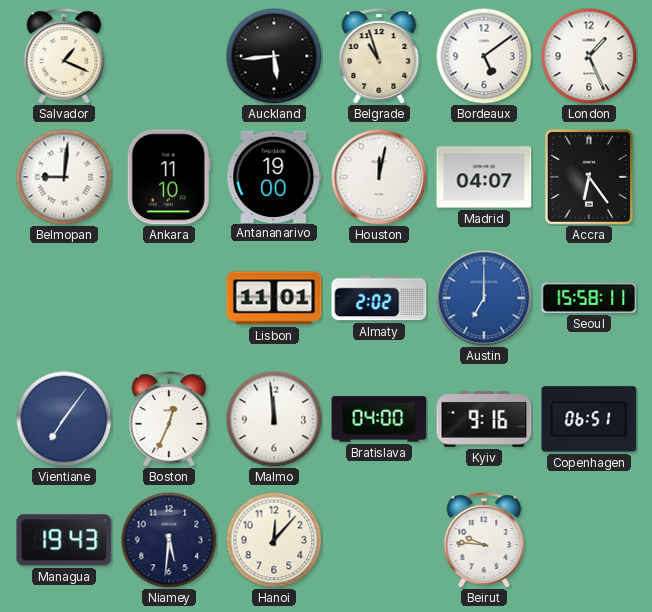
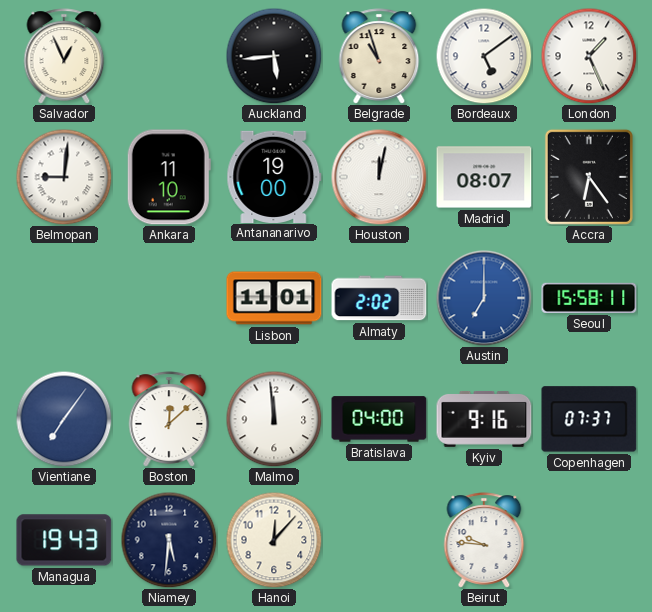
Salvador: 1:19 -> 12:56 (64, 56)
Madrid: 04:07 -> 08:07 (484, 177)
Boston: 12:34 -> 12:08 (169, 419)
Copenhagen: 06:51 -> 07:37 (589, 419)
